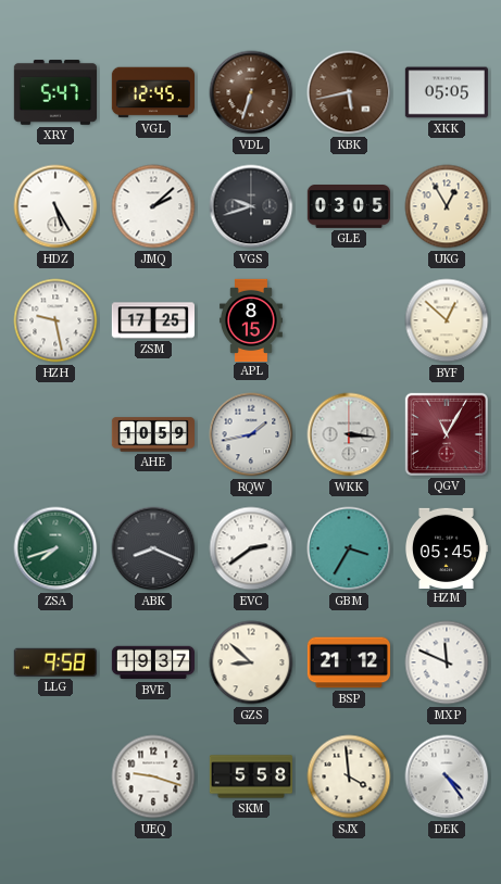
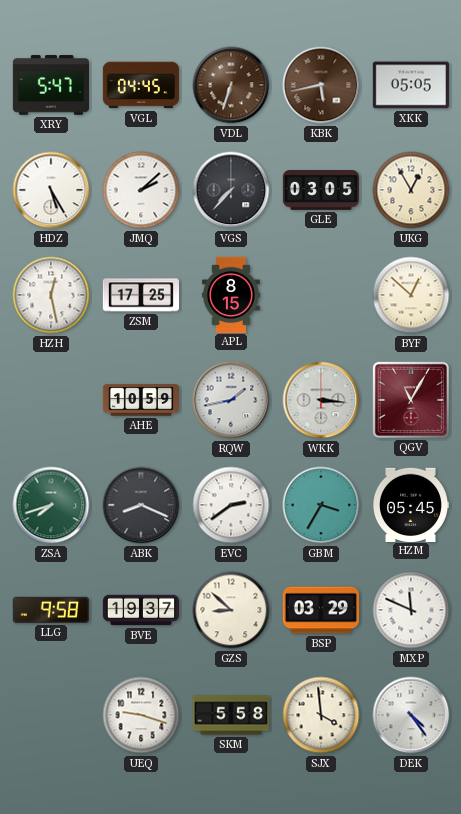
VGL: 12:45 -> 04:45 (140, 85)
VGS: 9:42 -> 7:37 (231, 190)
HZH: 9:28 -> 12:28 (51, 295)
BSP: 21:12 -> 03:29 (320, 610)
